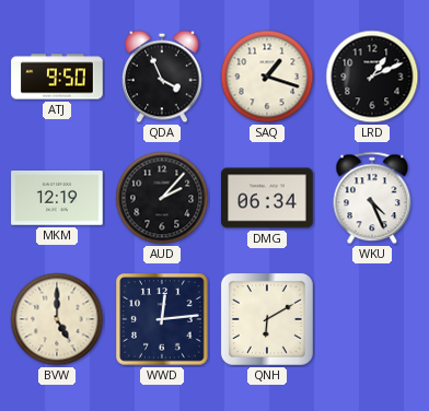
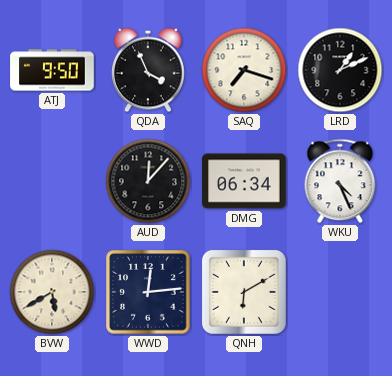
SAQ: 1:18 -> 7:18 (244, 70)
MKM: 12:19 -> none (57, 199)
AUD: 2:07 -> 12:07 (148, 181)
BVW: 5:00 -> 5:40 (52, 292)
